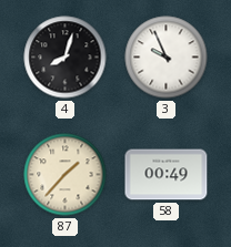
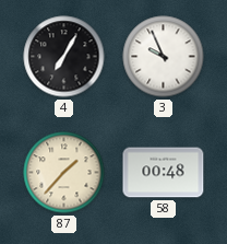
4: 8:03 -> 7:05 (64, 57)
58: 00:49 -> 00:48 (164, 173)
